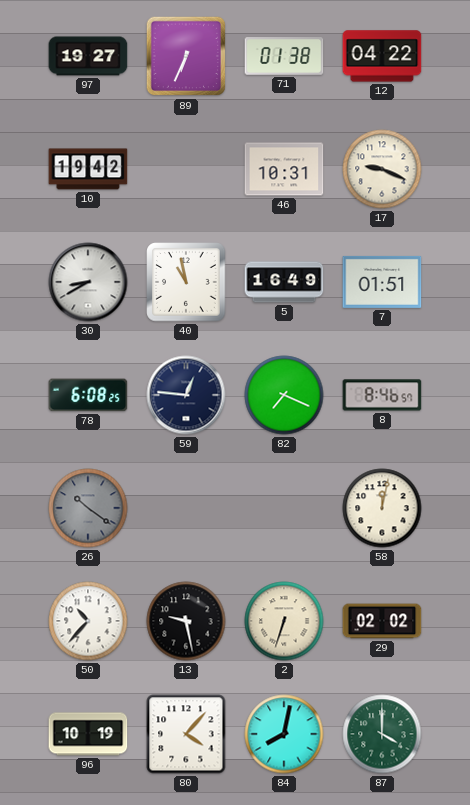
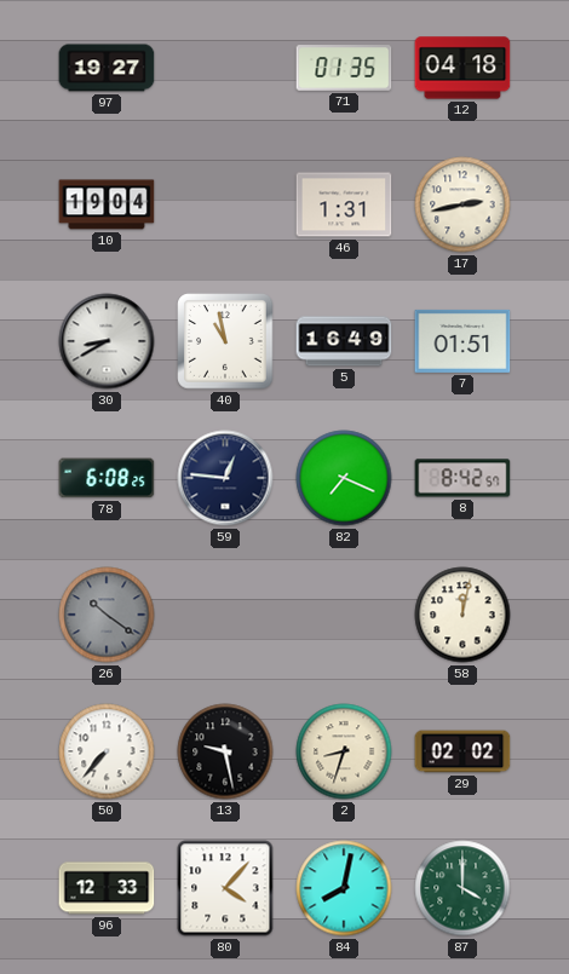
89: 6:34 -> none (186, 56)
71: 01:38 -> 01:35 (344, 68)
12: 04:22 -> 04:18 (462, 68)
10: 19:42 -> 19:04 (107, 204)
46: 10:31 -> 1:31 (344, 204)
17: 9:19 -> 2:43 (462, 204)
8: 8:46 -> 8:42 (462, 478)
50: 10:37 -> 7:37 (107, 751)
2: 6:33 -> 8:33 (344, 751)
96: 10:19 -> 12:33 (107, 888)
